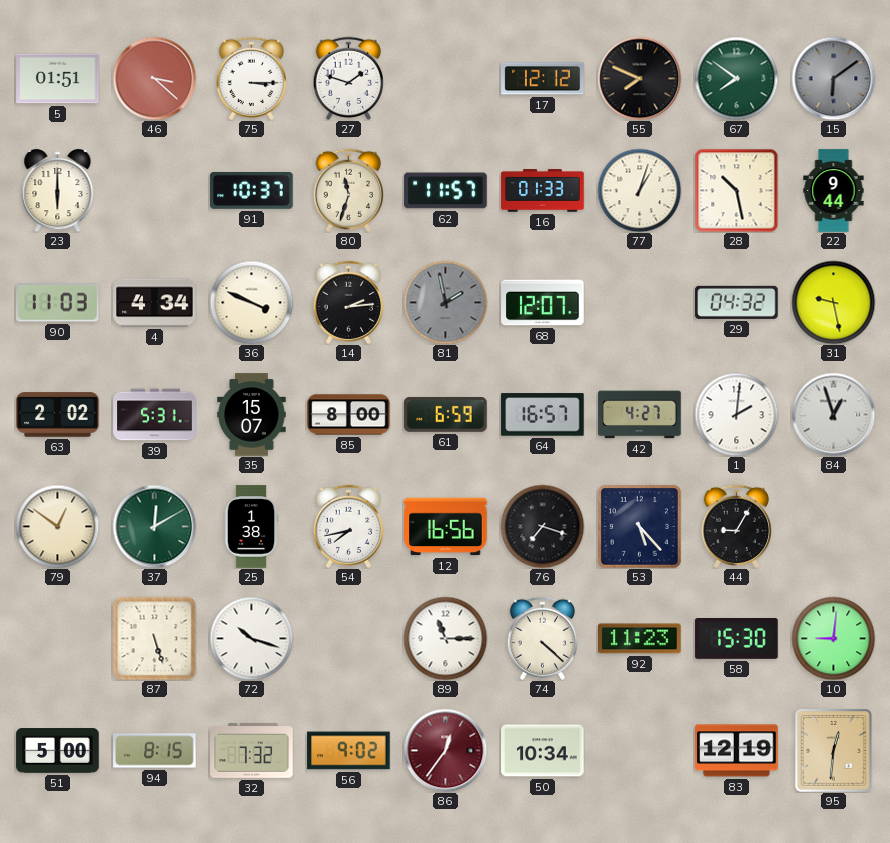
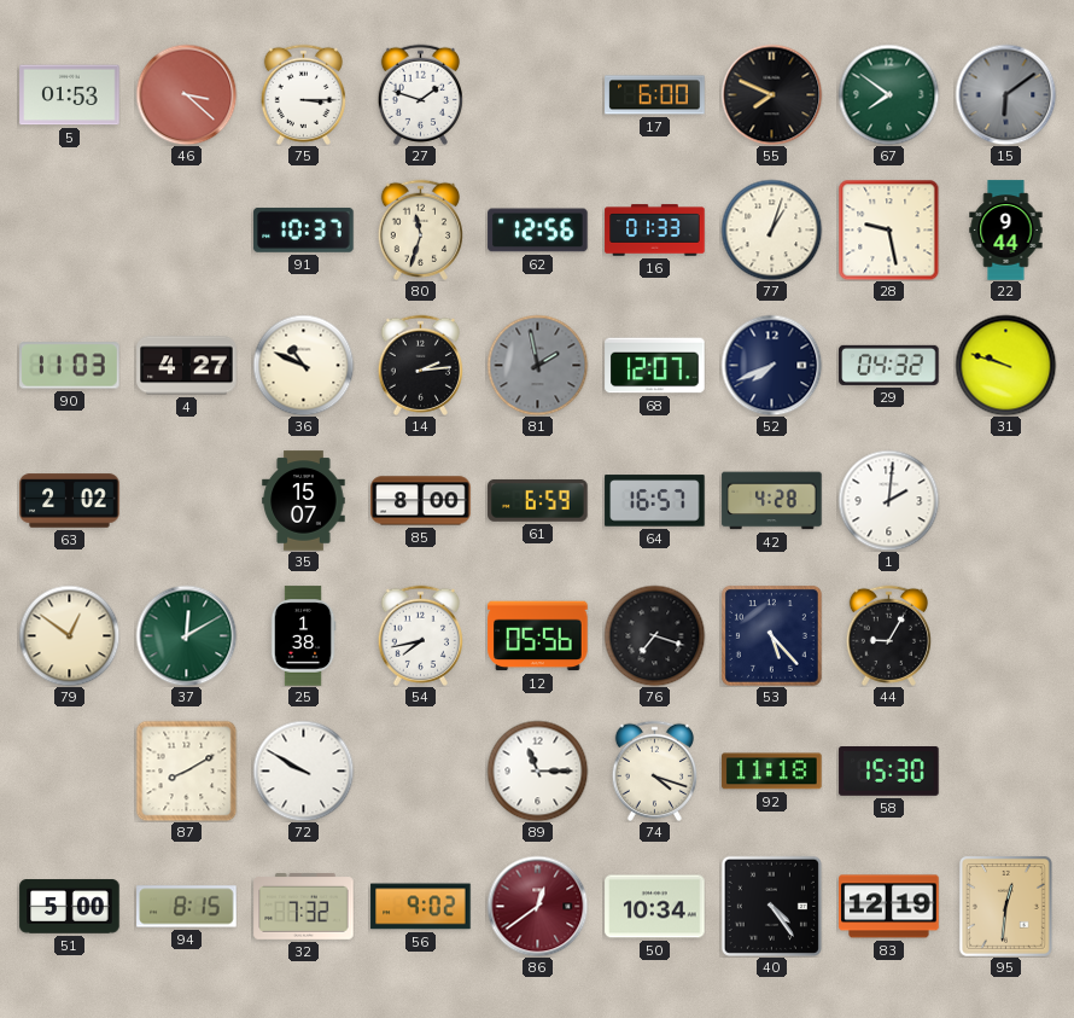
5: 01:51 -> 01:53 (70, 95)
17: 12:12 -> 6:00 (655, 95)
23: 6:00 -> none (58, 191)
62: 11:57 -> 12:56 (538, 231)
28: 10:28 -> 9:28 (888, 229)
4: 4:34 -> 4:27 (187, 366)
36: 3:49 -> 10:49 (303, 365)
52: none -> 7:41 (771, 365)
31: 9:28 -> 9:48 (1005, 365)
39: 5:31 -> none (155, 415)
42: 4:27 -> 4:28 (772, 501)
84: 12:57 -> none (833, 414)
12: 16:56 -> 05:56 (538, 636)
87: 5:27 -> 8:10 (186, 770)
72: 10:18 -> 9:50 (303, 770)
74: 4:22 -> 4:18 (654, 770)
92: 11:23 -> 11:18 (772, 772)
10: 9:01 -> none (833, 638)
86: 12:36 -> 12:39 (537, 906)
40: none -> 4:24 (771, 906)
